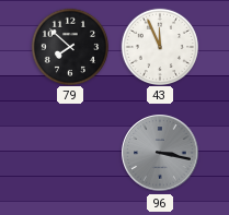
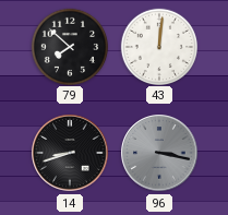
43: 11:56 -> 12:01 (158, 46)
14: none -> 8:42 (70, 153)
